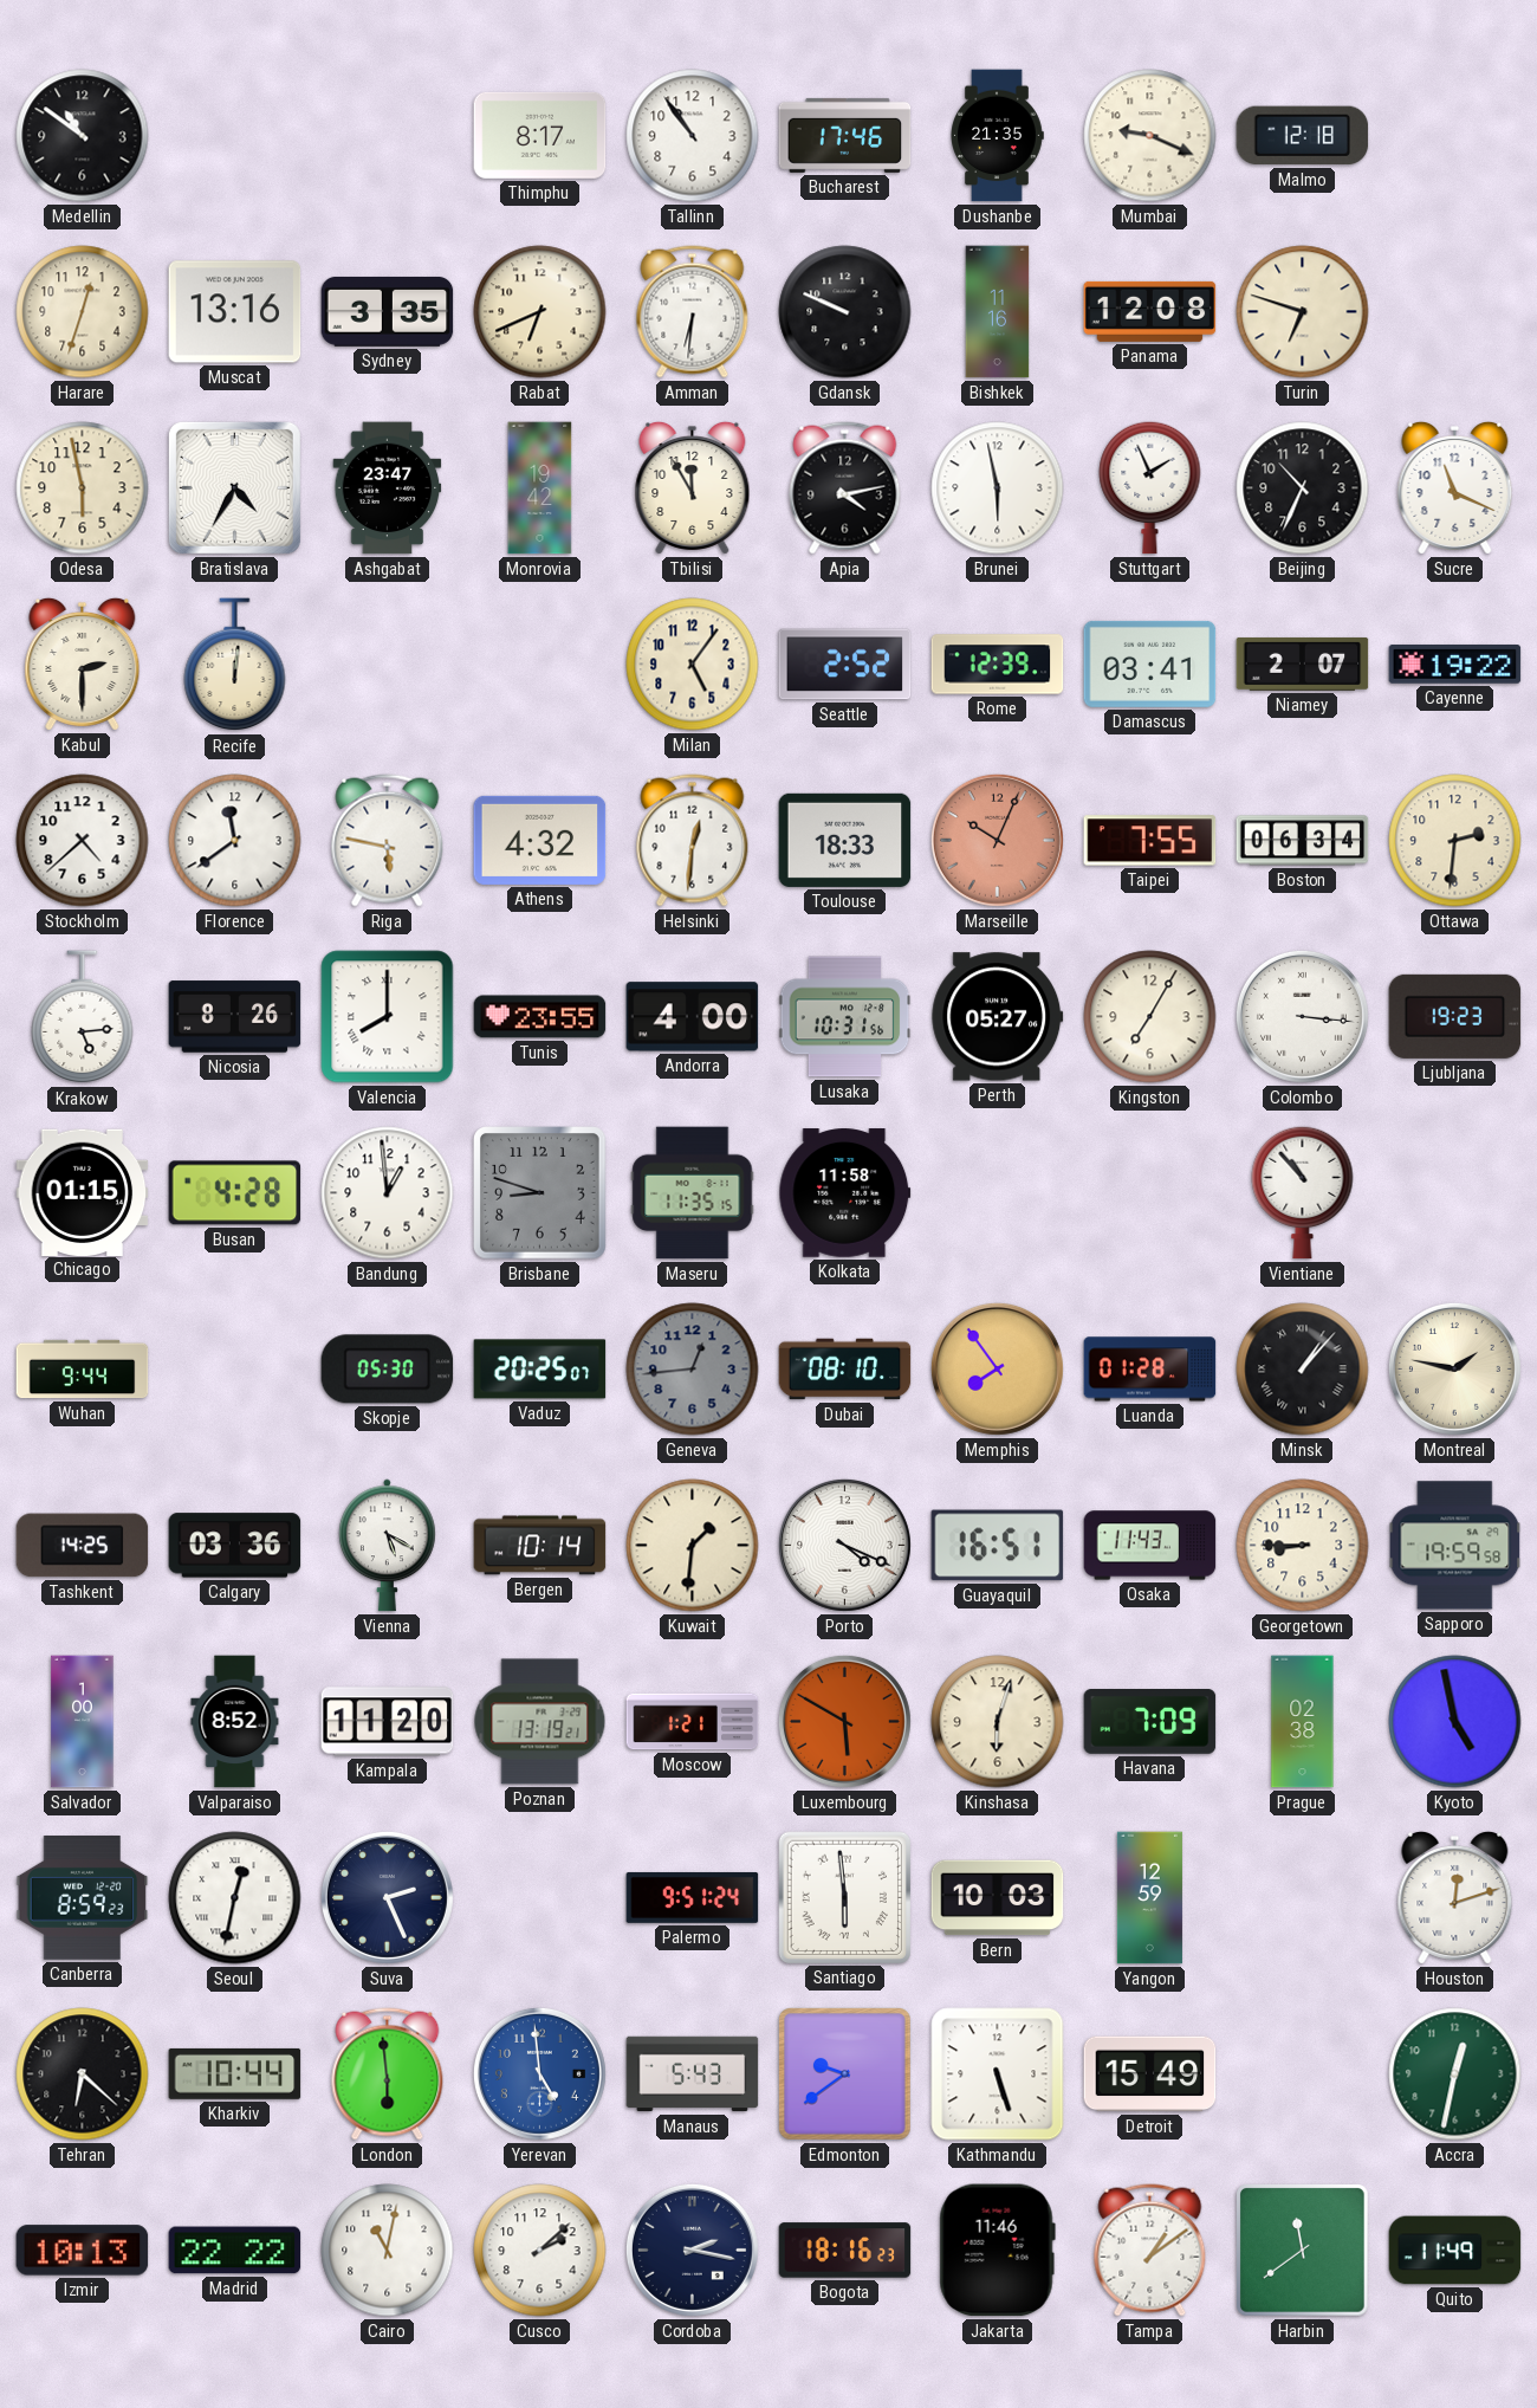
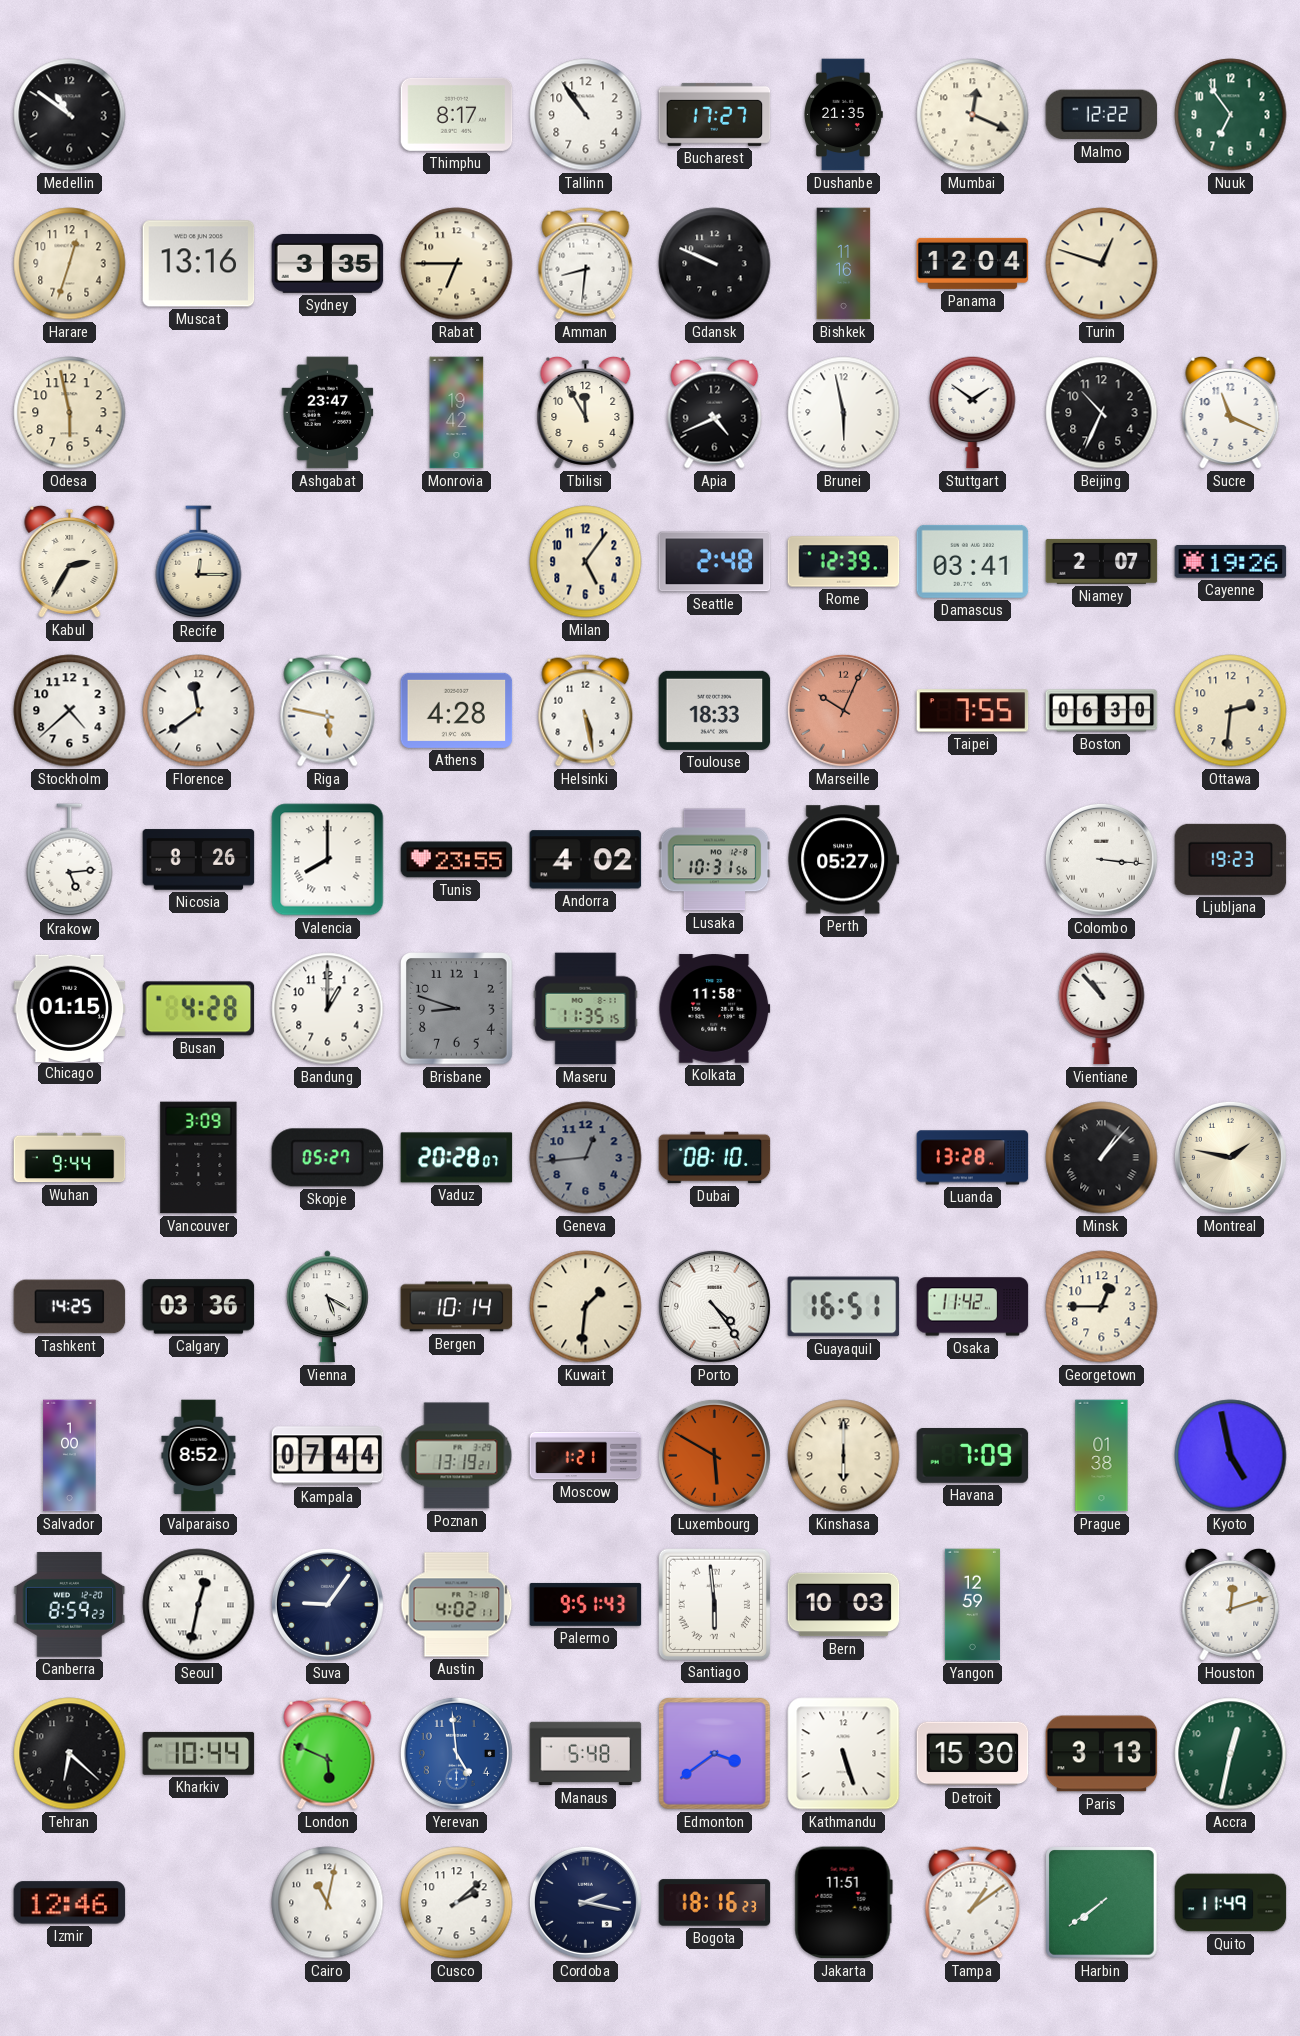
Bucharest: 17:46 -> 17:27 (715, 114)
Mumbai: 9:19 -> 12:19 (973, 115)
Malmo: 12:18 -> 12:22 (1102, 115)
Nuuk: none -> 6:54 (1231, 115)
Rabat: 6:41 -> 6:45 (457, 264)
Amman: 6:31 -> 8:31 (586, 264)
Panama: 12:08 -> 12:04 (973, 263)
Turin: 6:48 -> 12:48 (1102, 264)
Bratislava: 4:35 -> none (234, 487)
Apia: 4:13 -> 4:41 (715, 413)
Stuttgart: 1:56 -> 1:51 (973, 412)
Kabul: 2:30 -> 2:35 (70, 561)
Recife: 12:01 -> 12:15 (199, 562)
Seattle: 2:52 -> 2:48 (715, 562)
Cayenne: 19:22 -> 19:26 (1231, 562)
Athens: 4:32 -> 4:28 (457, 710)
Helsinki: 12:31 -> 5:28 (586, 711)
Boston: 06:34 -> 06:30 (1102, 711)
Andorra: 4:00 -> 4:02 (586, 860)
Kingston: 7:05 -> none (1150, 1017)
Bandung: 12:59 -> 1:00 (328, 1009)
Vancouver: none -> 3:09 (199, 1158)
Skopje: 05:30 -> 05:27 (328, 1158)
Vaduz: 20:25 -> 20:28 (457, 1158)
Memphis: 7:54 -> none (997, 1368)
Luanda: 01:28 -> 13:28 (973, 1158)
Porto: 4:19 -> 4:24 (714, 1306)
Osaka: 11:43 -> 11:42 (973, 1307)
Georgetown: 8:45 -> 12:45 (1102, 1307)
Sapporo: 19:59 -> none (1455, 1546)
Kampala: 11:20 -> 07:44 (328, 1456)
Kinshasa: 6:03 -> 6:00 (844, 1456)
Prague: 02:38 -> 01:38 (1102, 1456)
Suva: 2:26 -> 9:06 (327, 1604)
Austin: none -> 4:02 (457, 1605)
Palermo: 9:51:24 -> 9:51:43 (586, 1604)
London: 5:59 -> 5:49 (328, 1754)
Manaus: 5:43 -> 5:48 (586, 1754)
Edmonton: 9:39 -> 3:39 (715, 1754)
Detroit: 15:49 -> 15:30 (973, 1754)
Paris: none -> 3:13 (1102, 1754)
Izmir: 10:13 -> 12:46 (70, 1903)
Madrid: 22:22 -> none (235, 2251)
Jakarta: 11:46 -> 11:51 (843, 1903)
Harbin: 11:39 -> 7:39 (1102, 1903)
